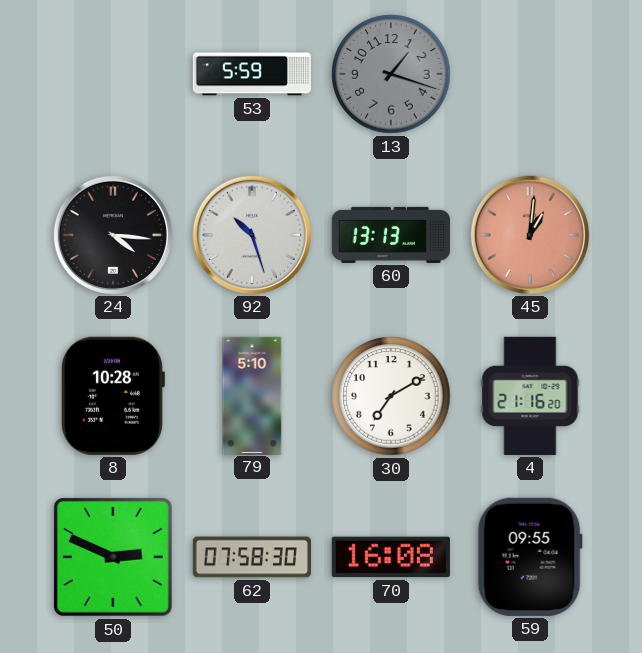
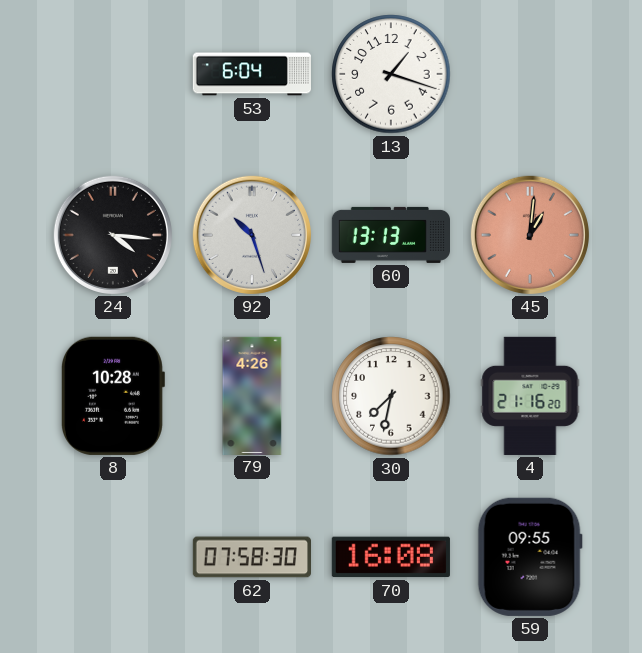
53: 5:59 -> 6:04 (251, 74)
13 dial: grey -> white (391, 74)
79: 5:10 -> 4:26 (252, 395)
30: 7:10 -> 7:32 (391, 396)
50: 2:49 -> none (113, 557)
